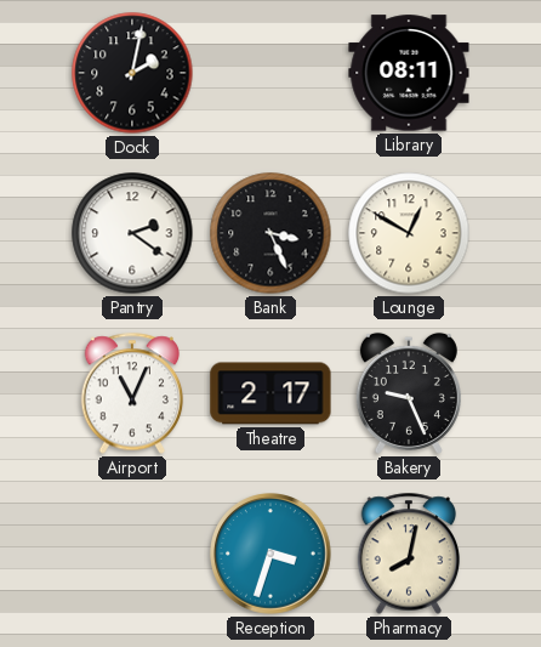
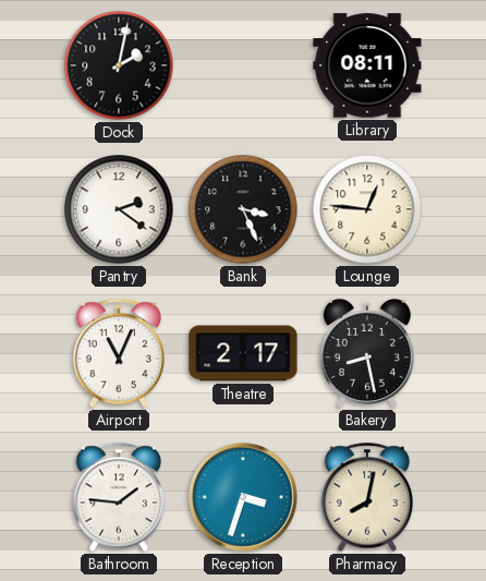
Lounge: 12:50 -> 12:46 (367, 209)
Bakery: 9:26 -> 8:28 (367, 353)
Bathroom: none -> 1:46 (119, 497)
